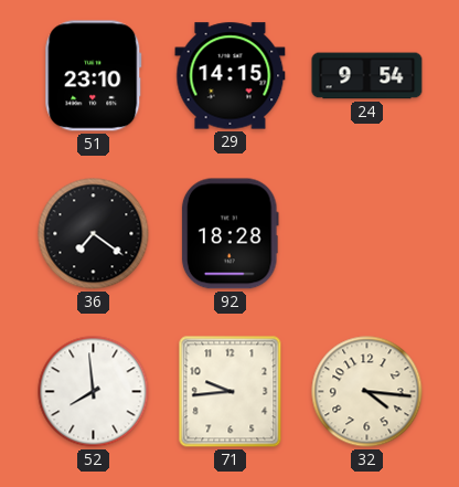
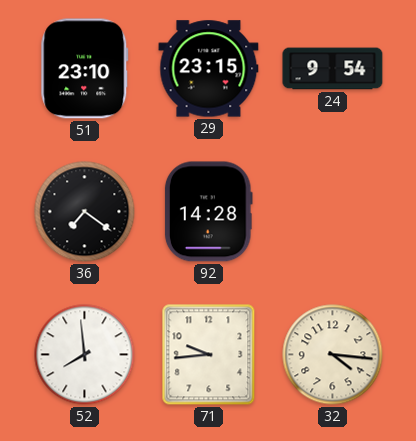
29: 14:15 -> 23:15 (209, 69)
92: 18:28 -> 14:28 (208, 212)
